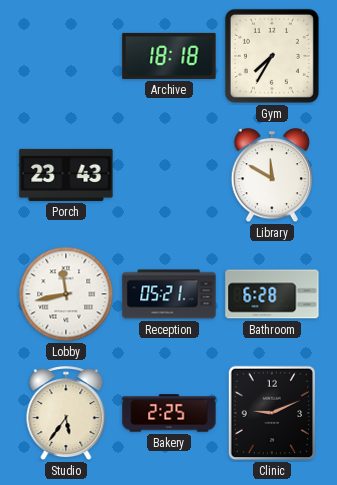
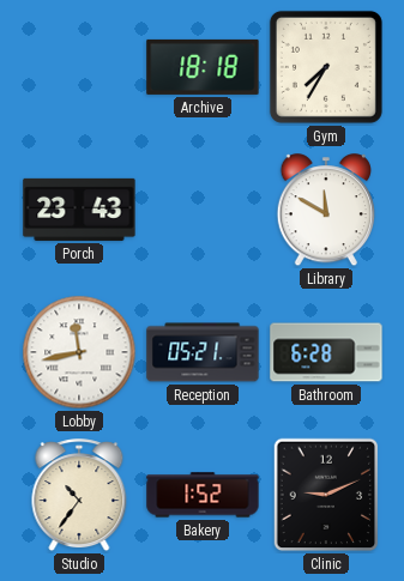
Studio: 5:36 -> 10:36 (79, 496)
Bakery: 2:25 -> 1:52 (203, 495)
